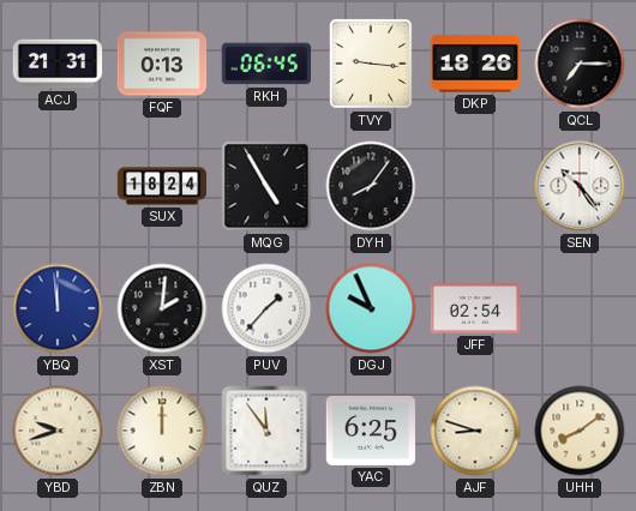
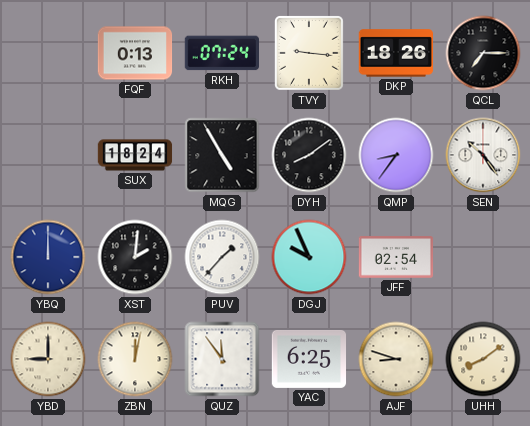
ACJ: 21:31 -> none (58, 64)
RKH: 06:45 -> 07:24 (221, 53)
DYH: 8:06 -> 8:09 (309, 155)
QMP: none -> 8:36 (396, 155)
YBQ: 11:59 -> 12:00 (48, 257)
YBD: 9:42 -> 9:00 (48, 359)
ZBN: 12:00 -> 12:02 (135, 359)
